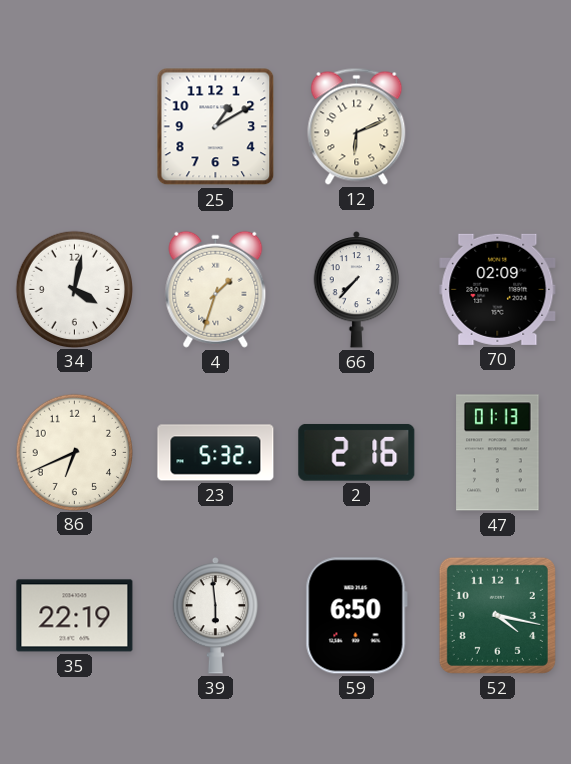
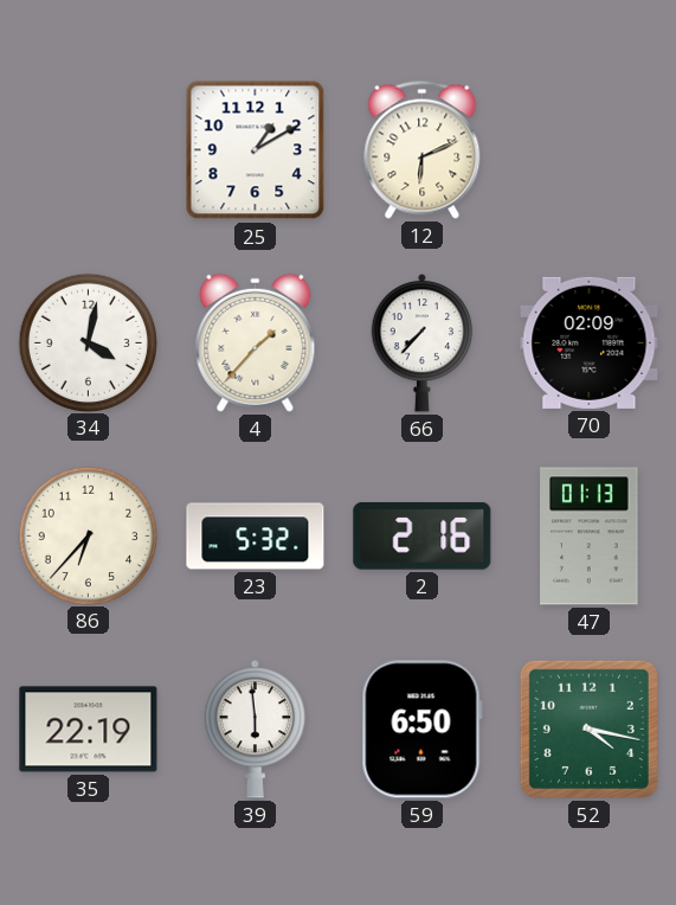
4: 1:33 -> 1:37 (256, 342)
86: 6:41 -> 6:37 (88, 535)
